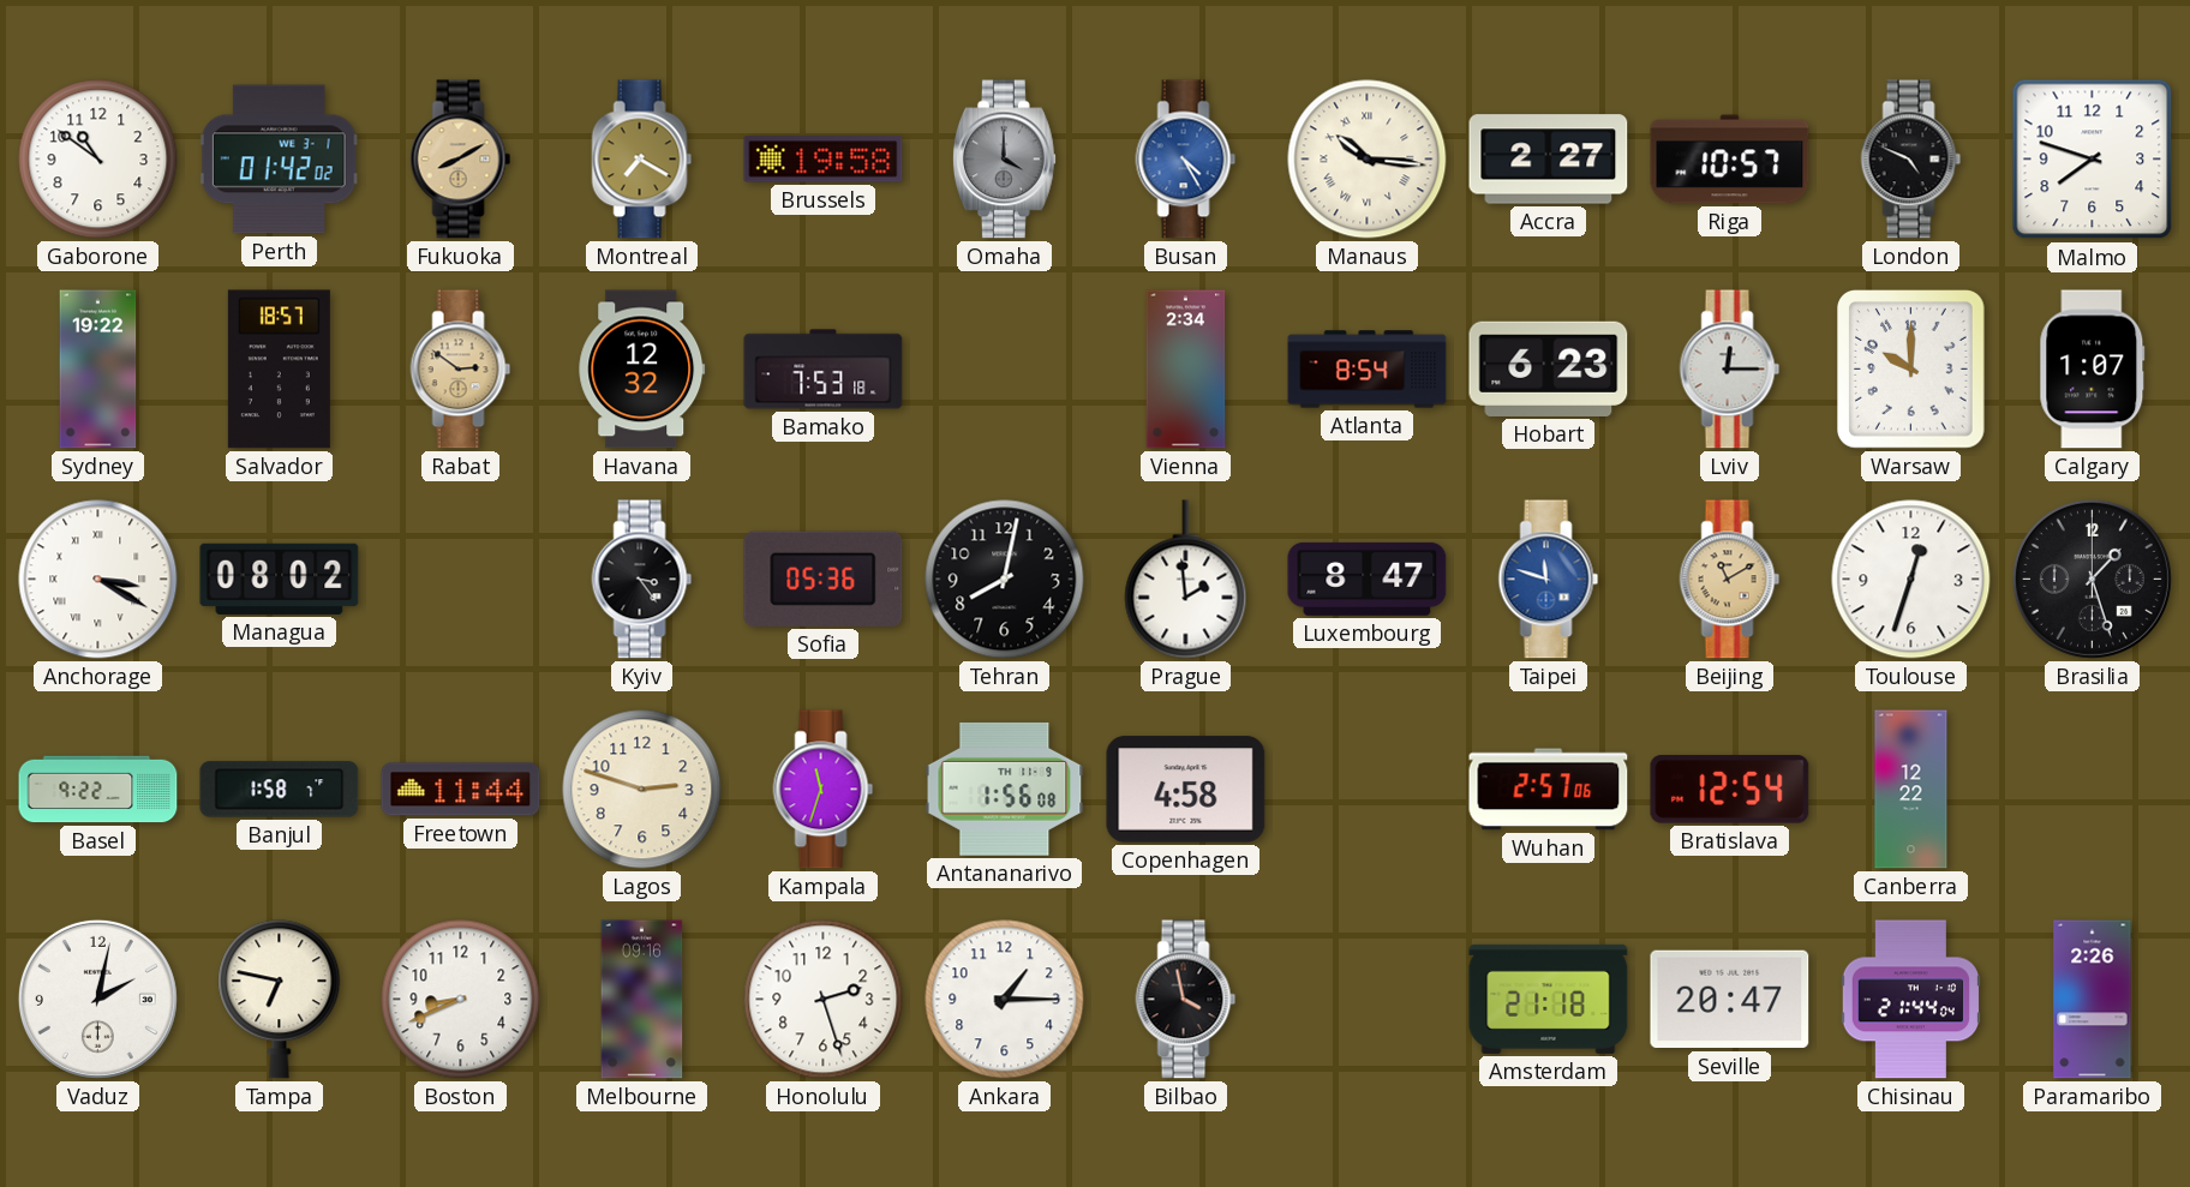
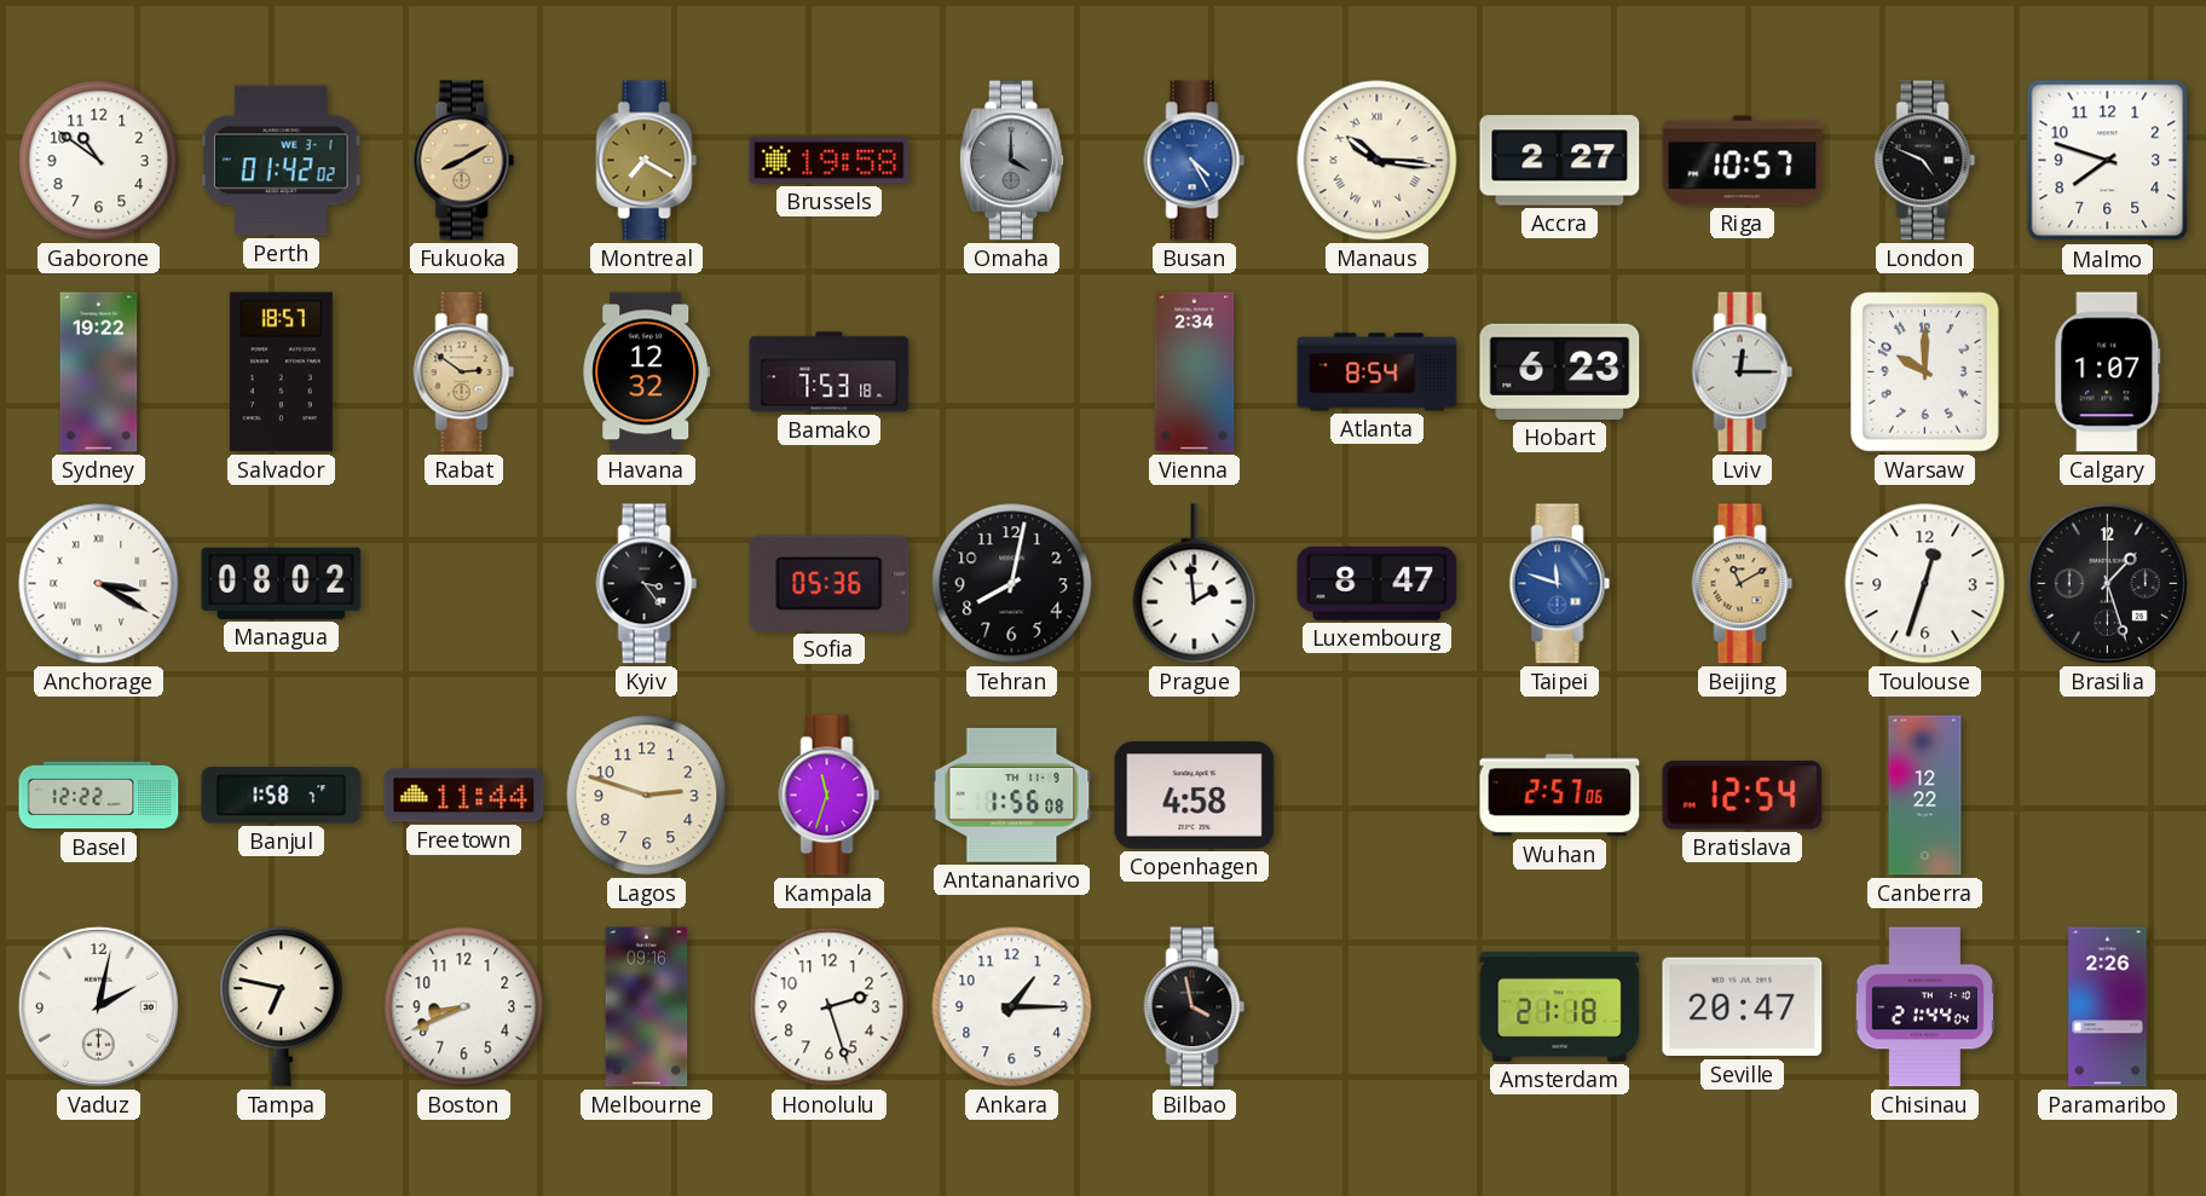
Basel: 9:22 -> 12:22 (99, 796)
